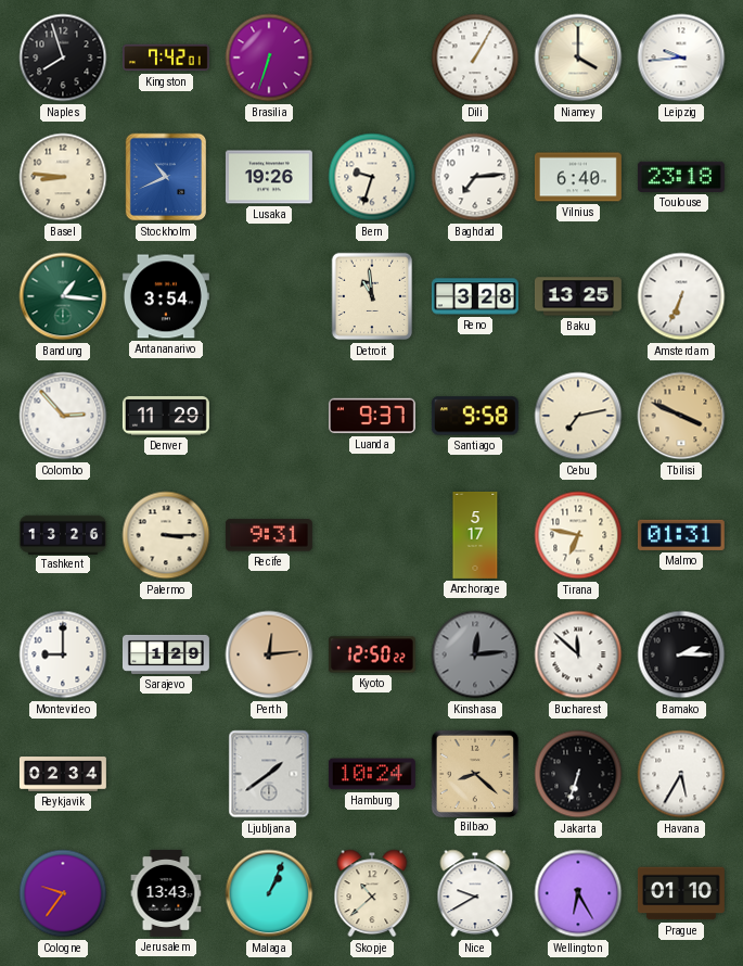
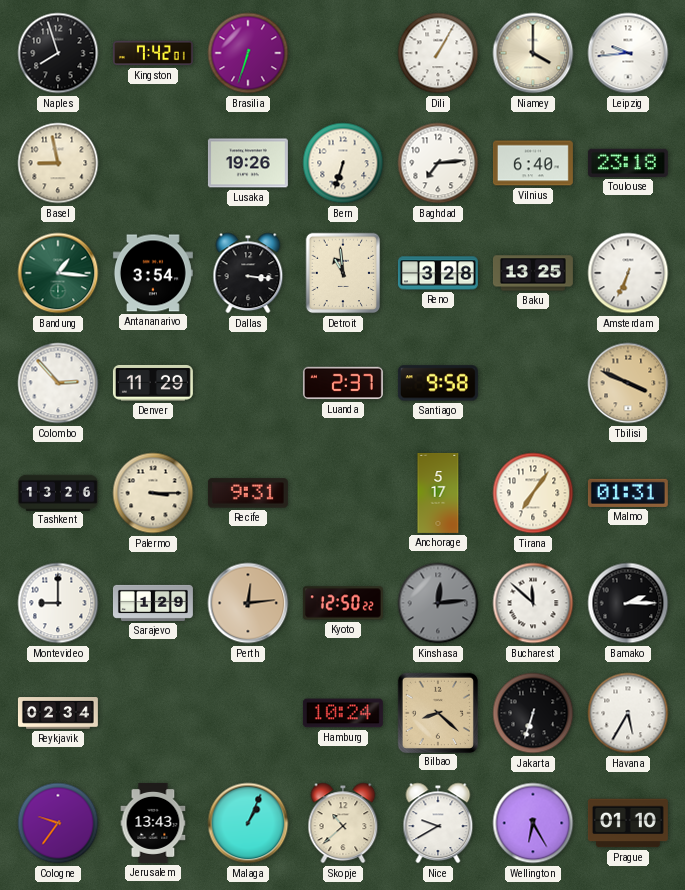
Basel: 8:46 -> 8:58 (58, 163)
Stockholm: 10:41 -> none (165, 177)
Bern: 9:33 -> 6:33 (343, 163)
Dallas: none -> 3:16 (248, 273)
Luanda: 9:37 -> 2:37 (343, 383)
Cebu: 7:13 -> none (578, 416)
Tirana: 6:47 -> 7:06 (533, 493)
Ljubljana: 1:39 -> none (269, 774)
